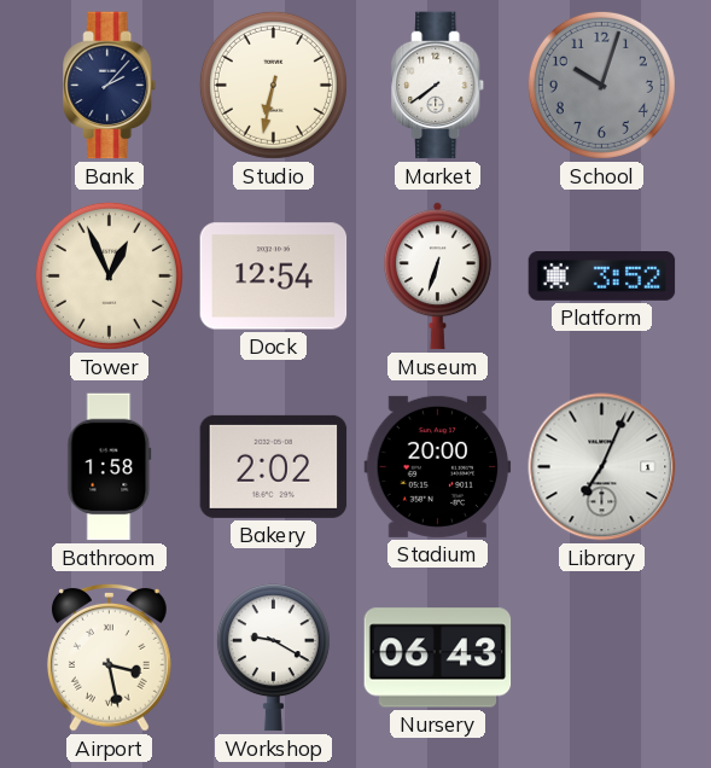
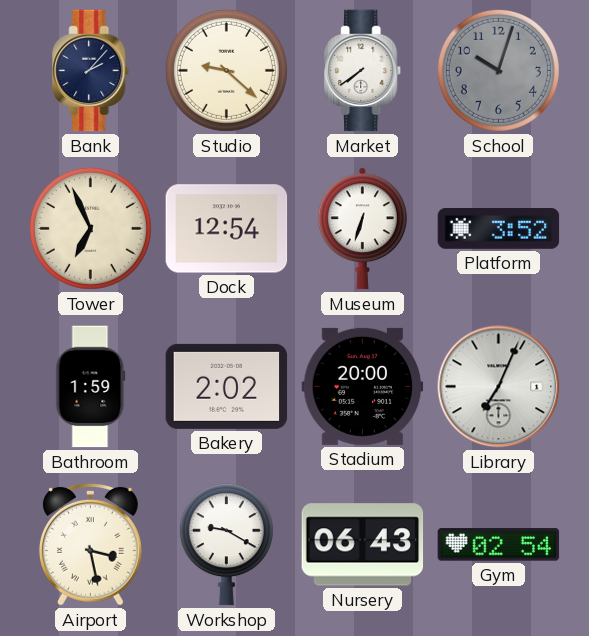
Studio: 6:32 -> 9:22 (226, 70)
Tower: 12:56 -> 6:56 (90, 228)
Bathroom: 1:58 -> 1:59 (91, 387)
Gym: none -> 02:54 (499, 545)
